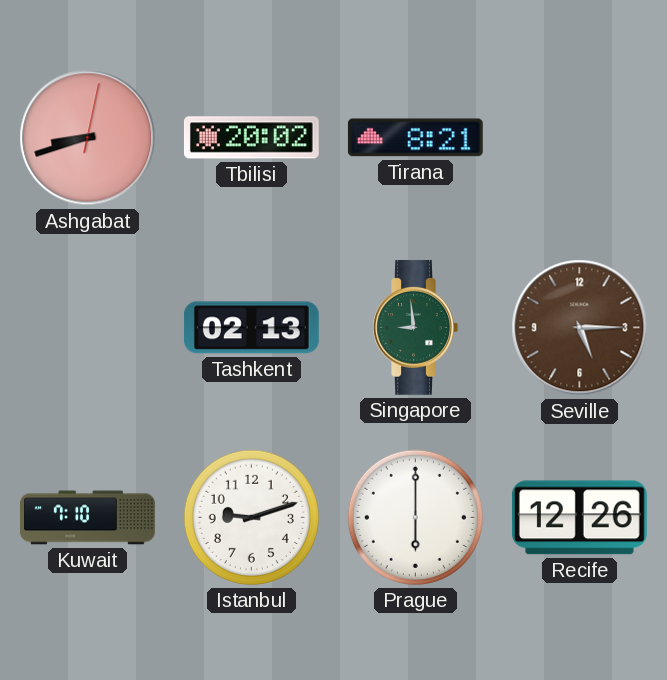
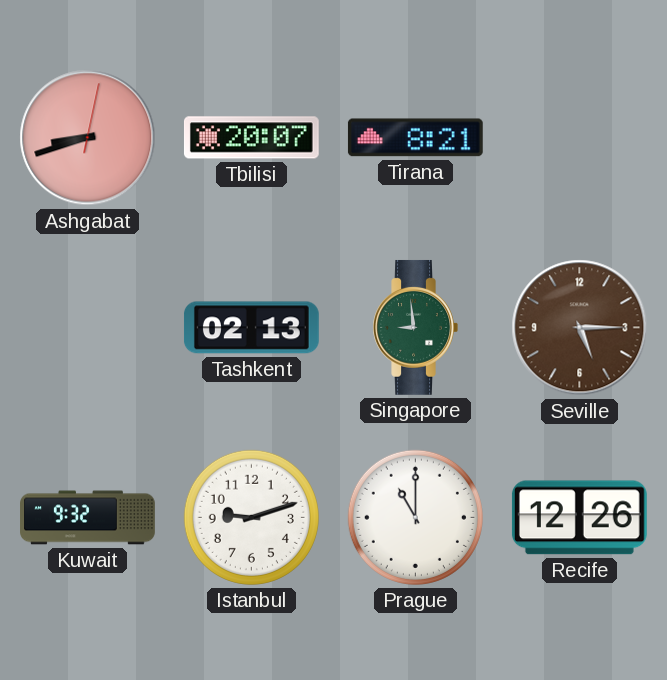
Tbilisi: 20:02 -> 20:07 (251, 138)
Kuwait: 7:10 -> 9:32 (88, 518)
Prague: 6:00 -> 11:00 (415, 517)
